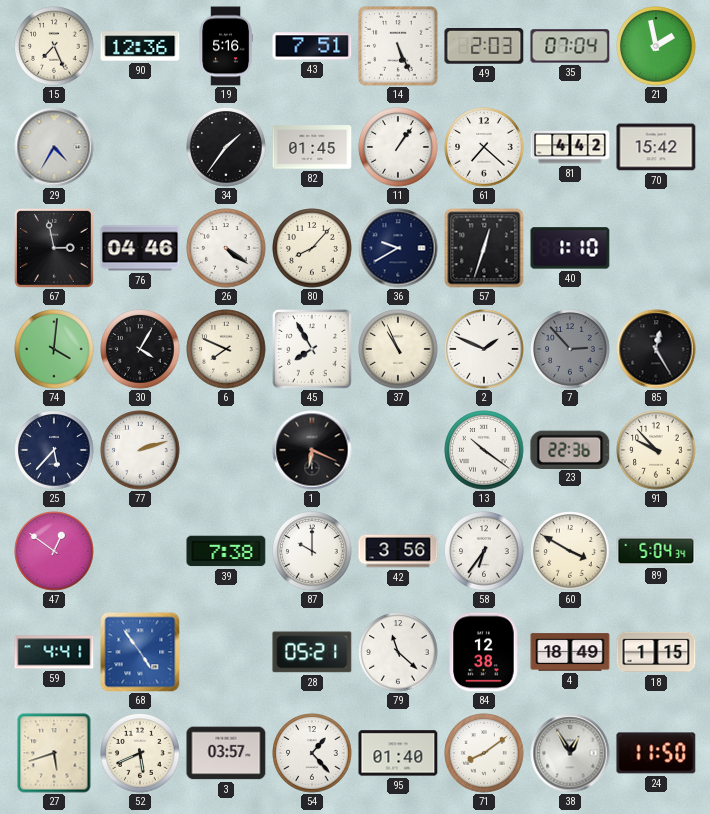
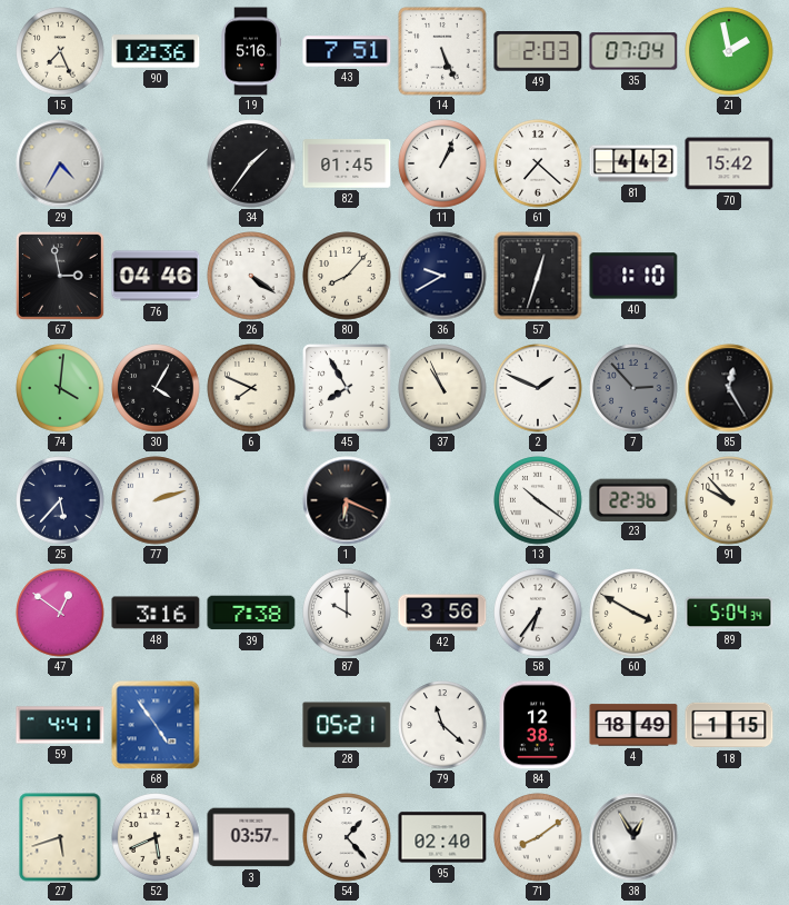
11: 1:06 -> 1:04 (442, 163)
48: none -> 3:16 (156, 613)
95: 01:40 -> 02:40 (442, 837)
24: 11:50 -> none (656, 753)
